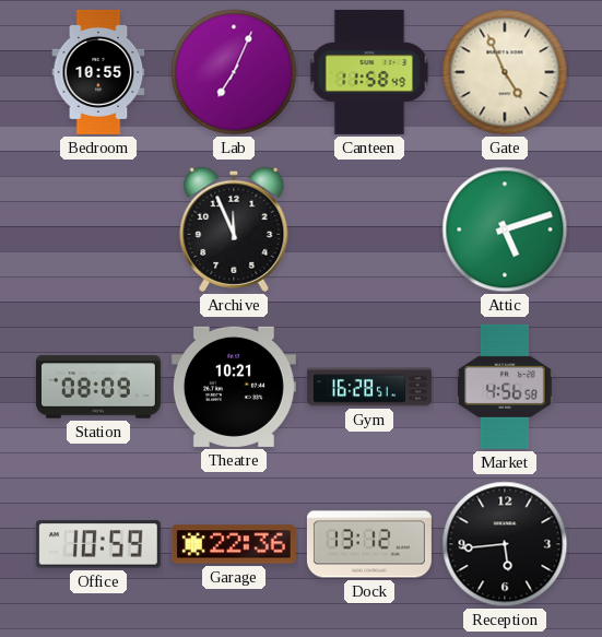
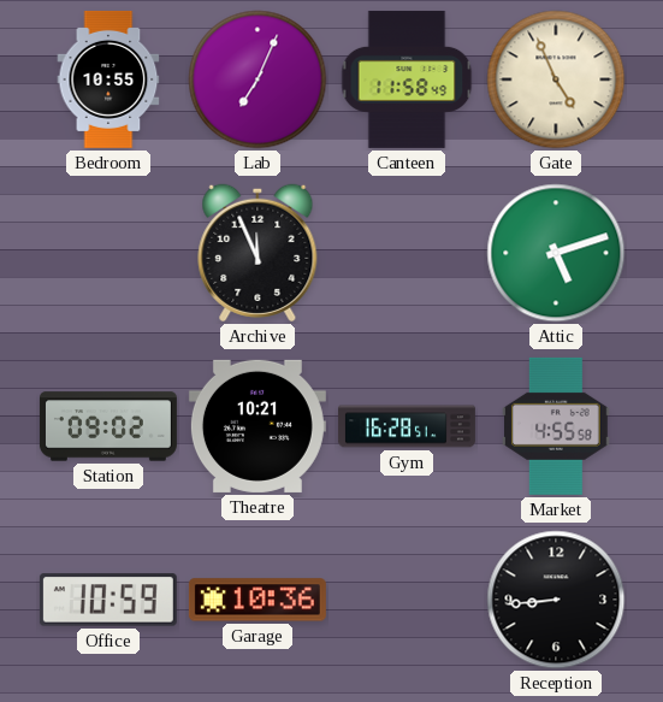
Station: 08:09 -> 09:02 (108, 426)
Market: 4:56 -> 4:55 (556, 426)
Garage: 22:36 -> 10:36 (257, 600)
Dock: 13:12 -> none (369, 544)
Reception: 5:44 -> 8:44 (556, 600)
